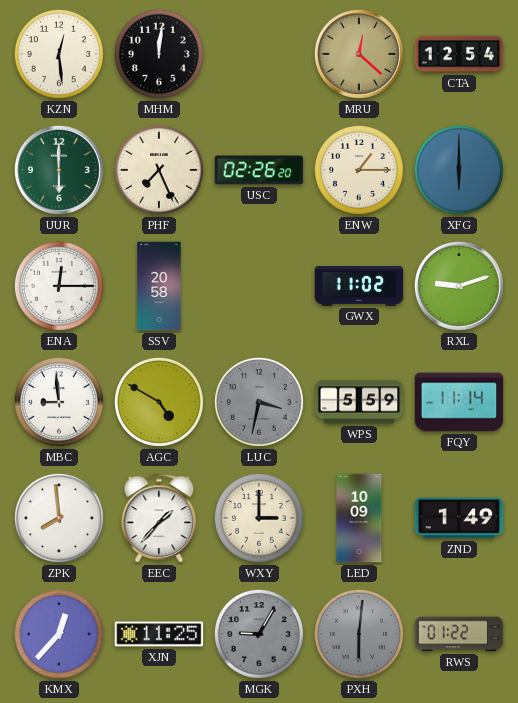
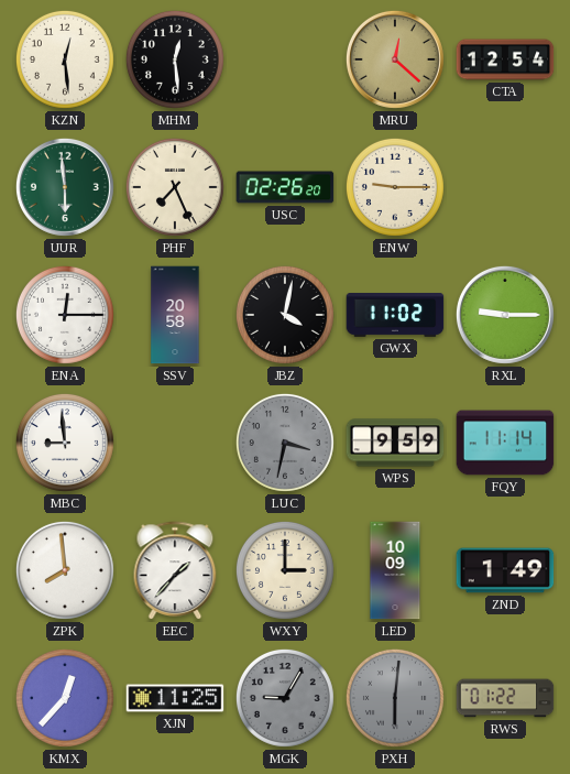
MHM: 12:01 -> 12:29 (175, 59)
UUR: 6:00 -> 5:59 (65, 187)
ENW: 1:15 -> 9:15 (395, 187)
XFG: 6:00 -> none (459, 170)
JBZ: none -> 4:02 (285, 315)
RXL: 9:12 -> 9:15 (505, 315)
AGC: 4:50 -> none (159, 402)
WPS: 5:59 -> 9:59 (395, 443)
